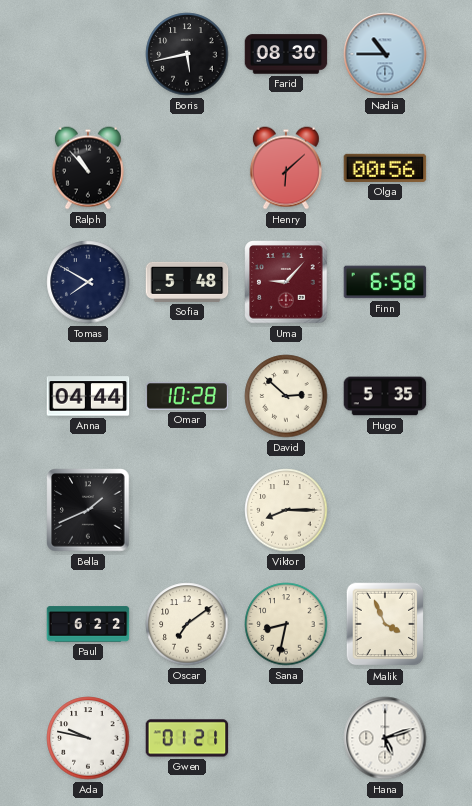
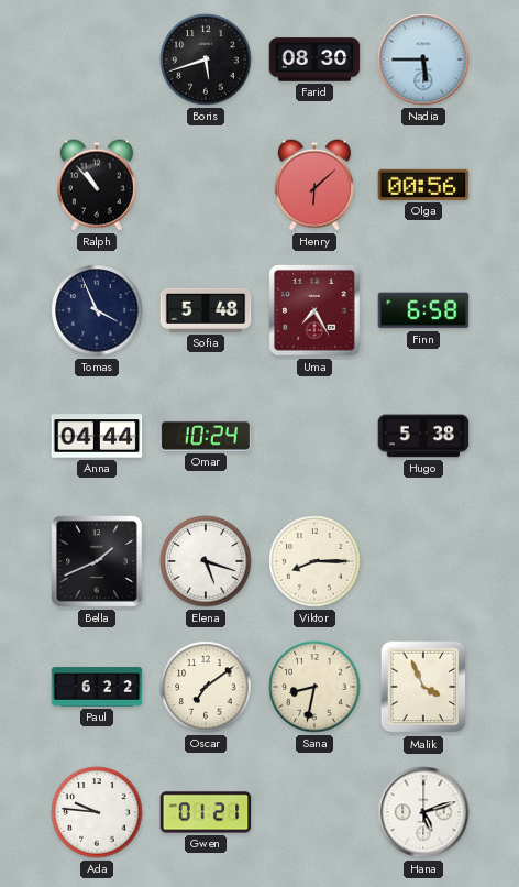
Boris: 5:43 -> 5:42 (206, 59)
Nadia: 10:45 -> 5:45 (423, 59)
Tomas: 7:50 -> 3:56 (97, 310)
Uma: 9:07 -> 7:25 (314, 310)
Omar: 10:28 -> 10:24 (206, 436)
David: 2:52 -> none (286, 396)
Hugo: 5:35 -> 5:38 (423, 436)
Elena: none -> 5:18 (206, 561)
Ada: 9:47 -> 9:46 (97, 812)
